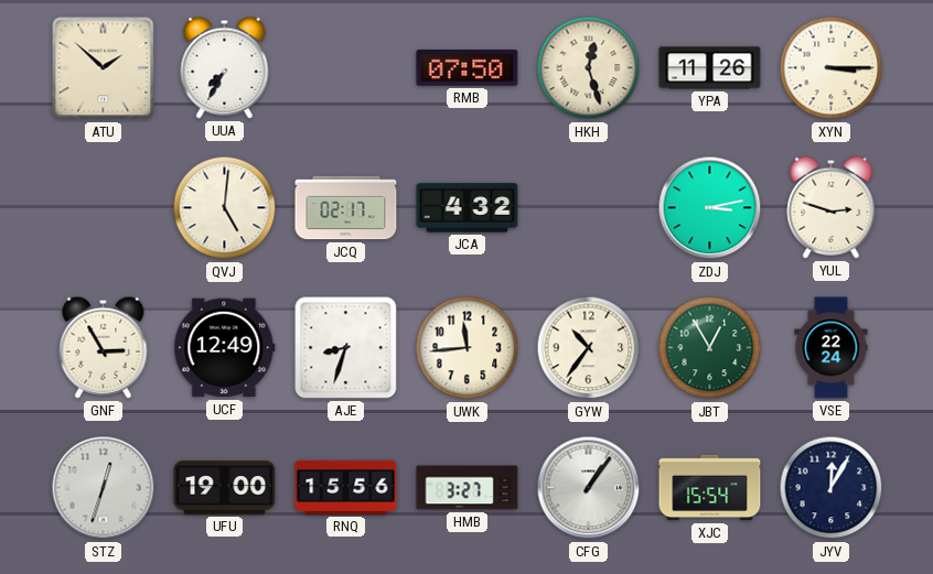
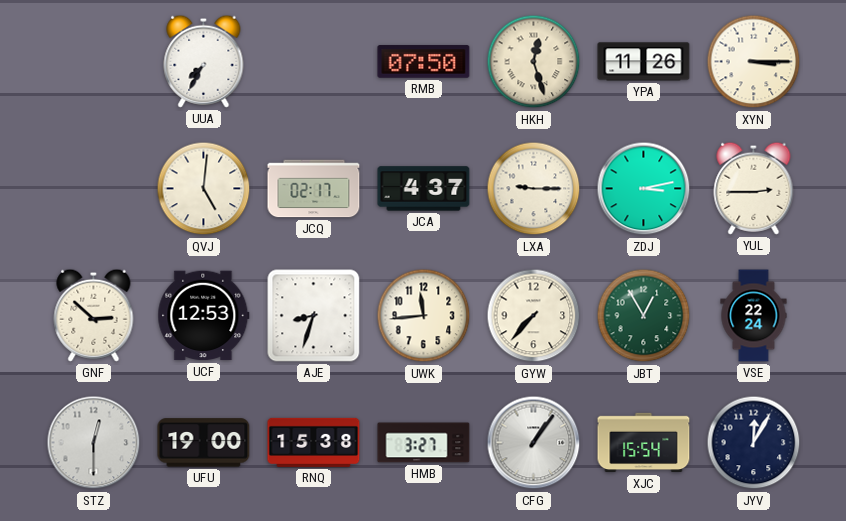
ATU: 1:52 -> none (104, 68)
JCA: 4:32 -> 4:37 (424, 189)
LXA: none -> 9:15 (534, 189)
YUL: 2:48 -> 2:45 (754, 188)
GNF: 2:55 -> 2:52 (94, 315)
UCF: 12:49 -> 12:53 (204, 316)
GYW: 10:36 -> 7:37 (534, 316)
STZ: 12:33 -> 12:30 (94, 443)
RNQ: 15:56 -> 15:38 (314, 442)
